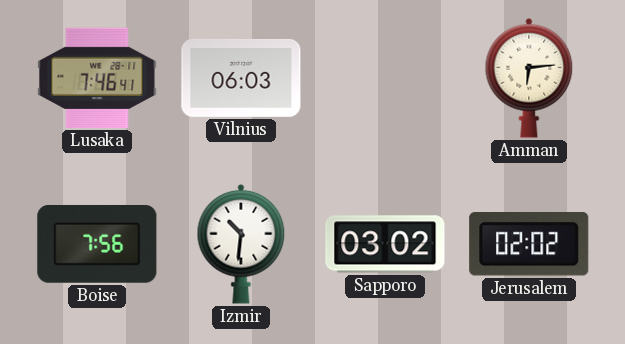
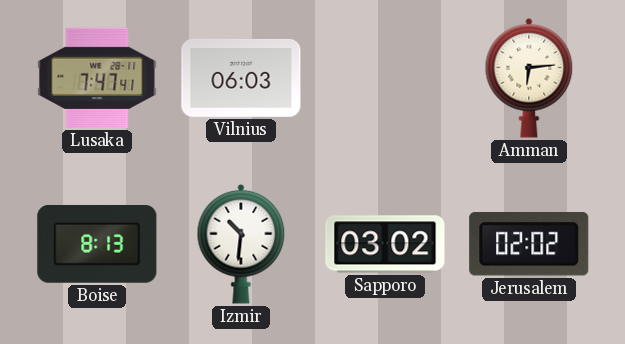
Lusaka: 7:46 -> 7:47 (97, 78)
Boise: 7:56 -> 8:13 (97, 244)
